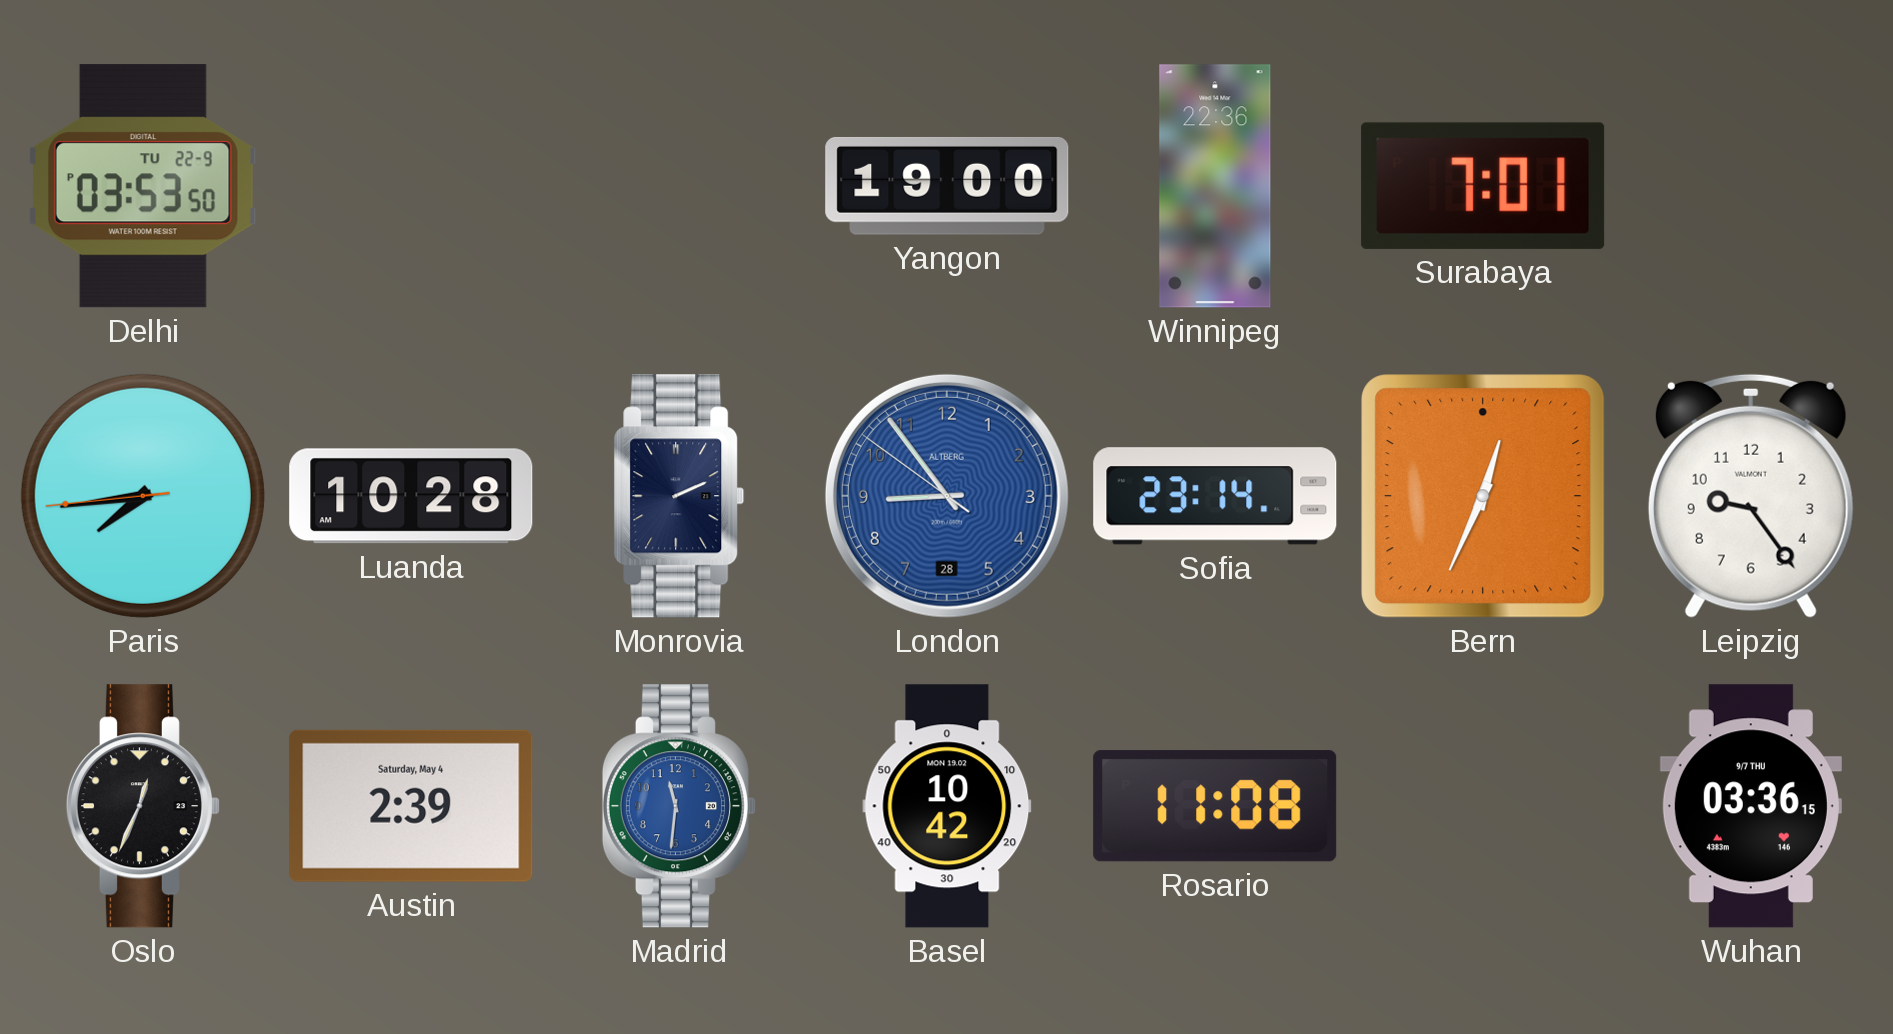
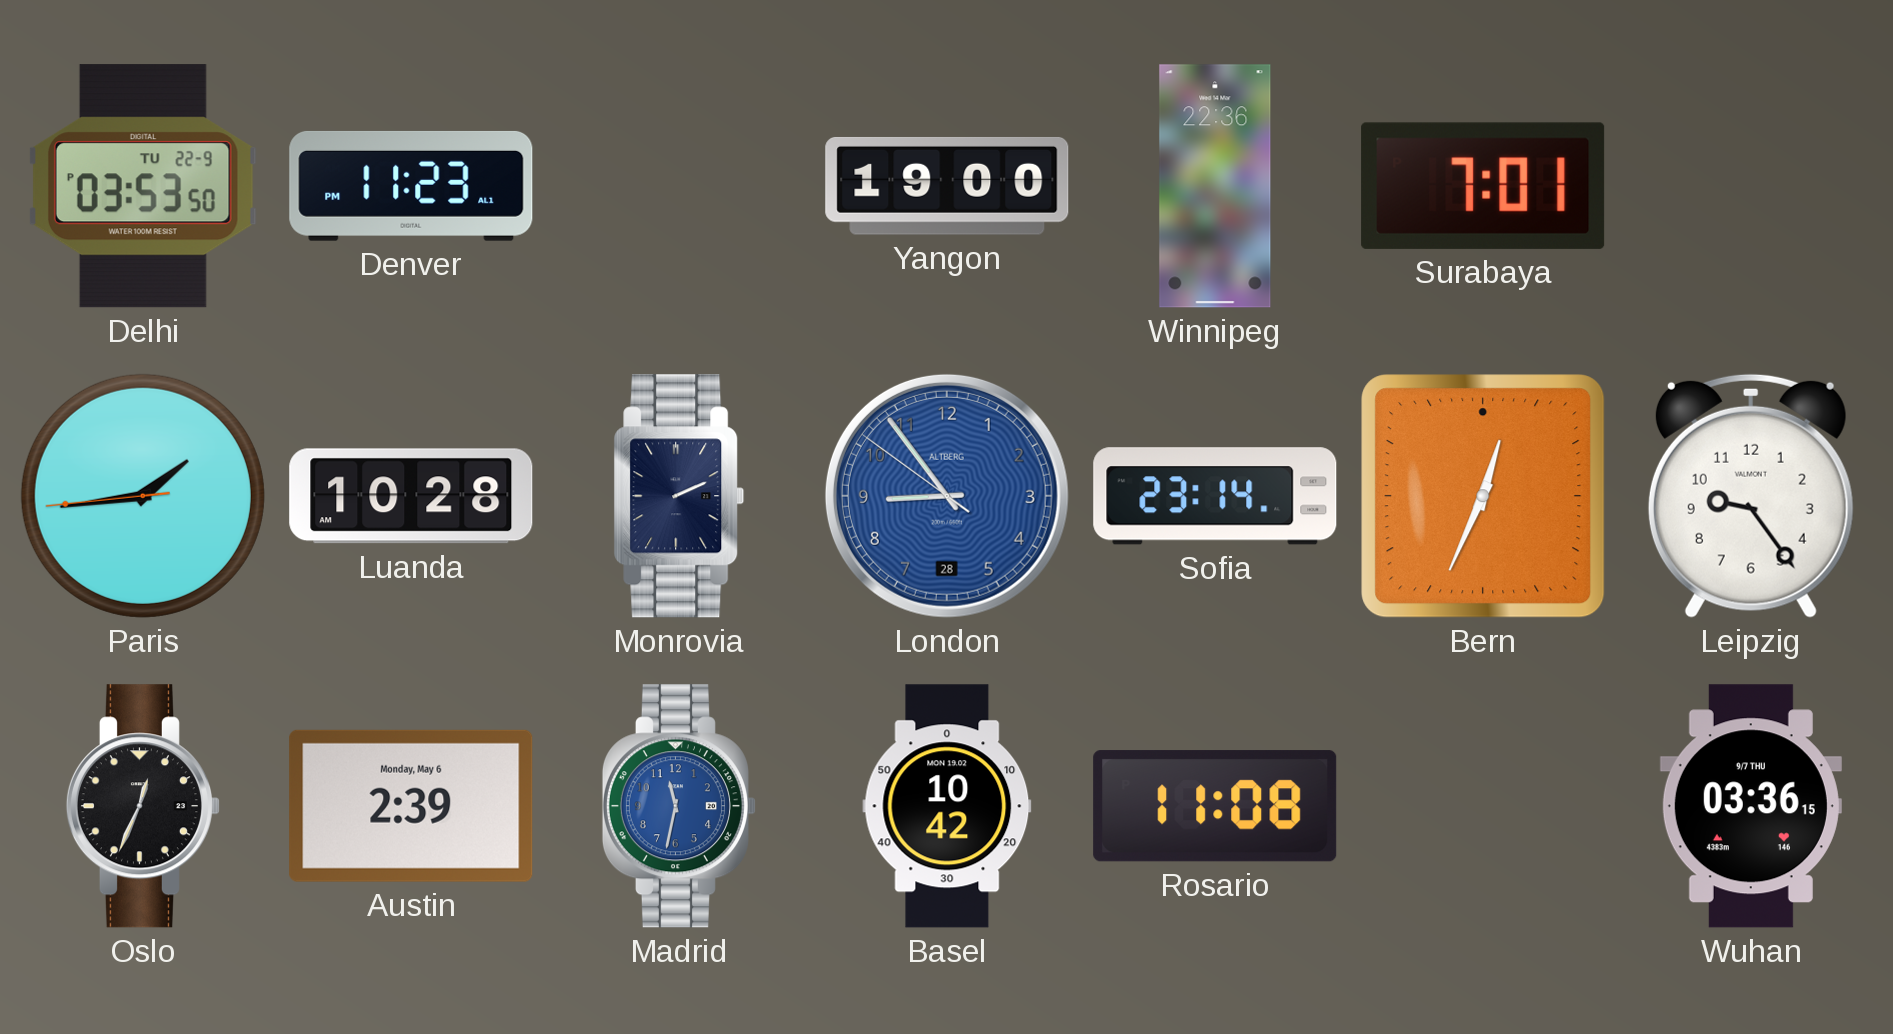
Denver: none -> 11:23 (411, 186)
Paris: 7:43 -> 1:43 (143, 496)
Austin date: Saturday, May 4 -> Monday, May 6 (411, 806)
Madrid: 11:31 -> 11:32 (679, 806)
